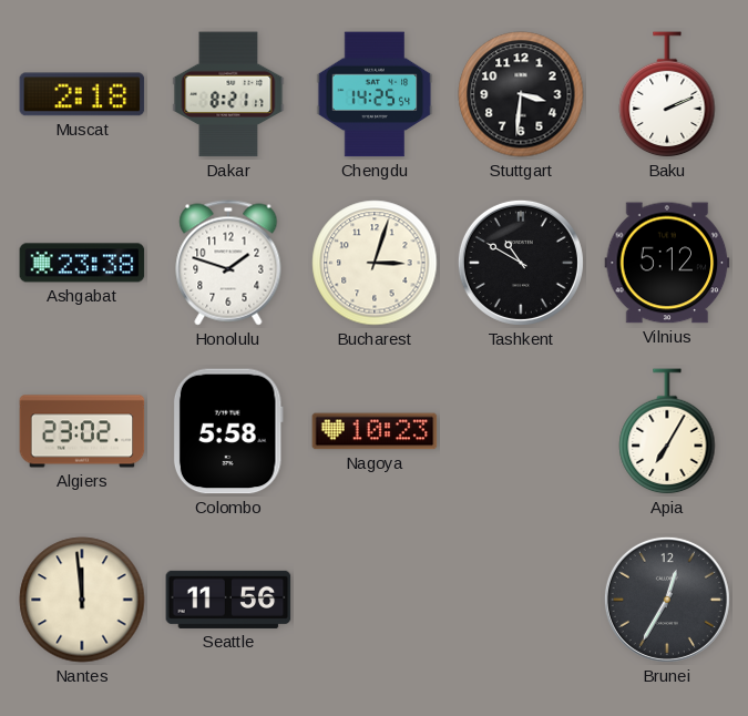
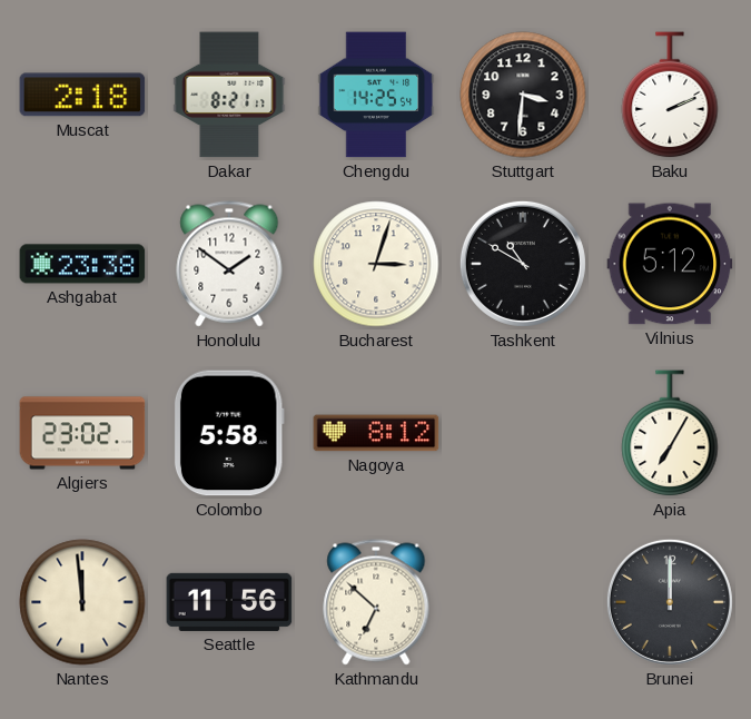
Honolulu: 1:48 -> 1:51 (229, 264)
Nagoya: 10:23 -> 8:12 (376, 433)
Kathmandu: none -> 6:52 (376, 602)
Brunei: 12:35 -> 12:00 (670, 602)
